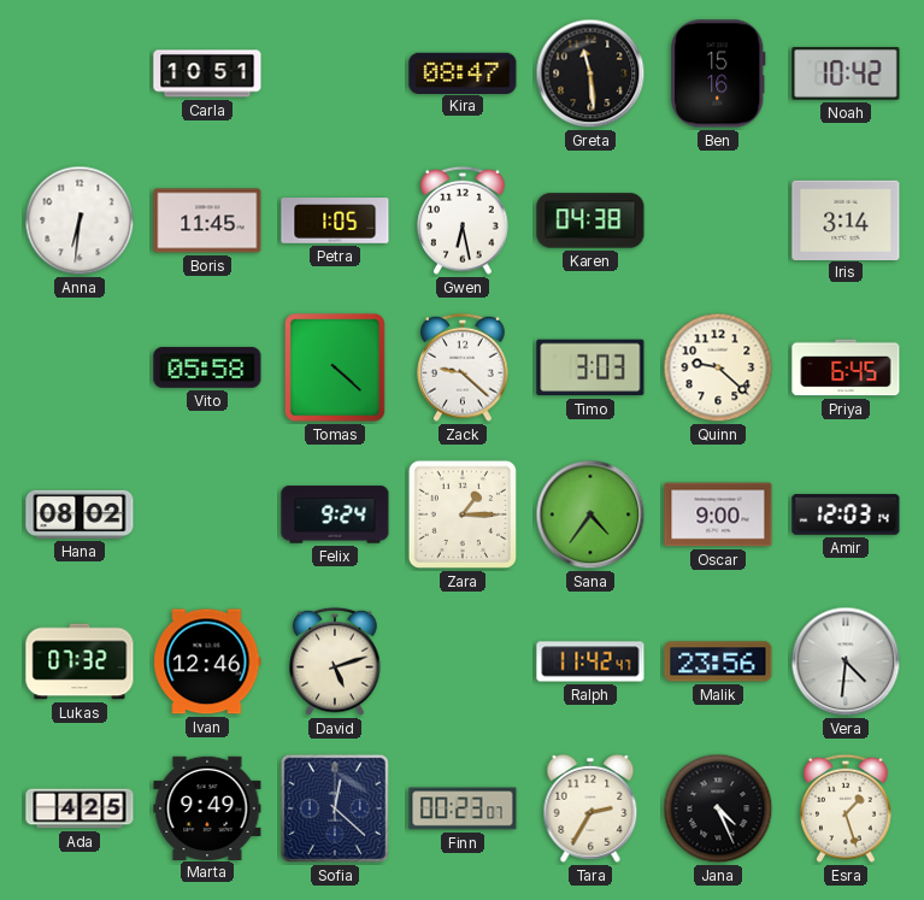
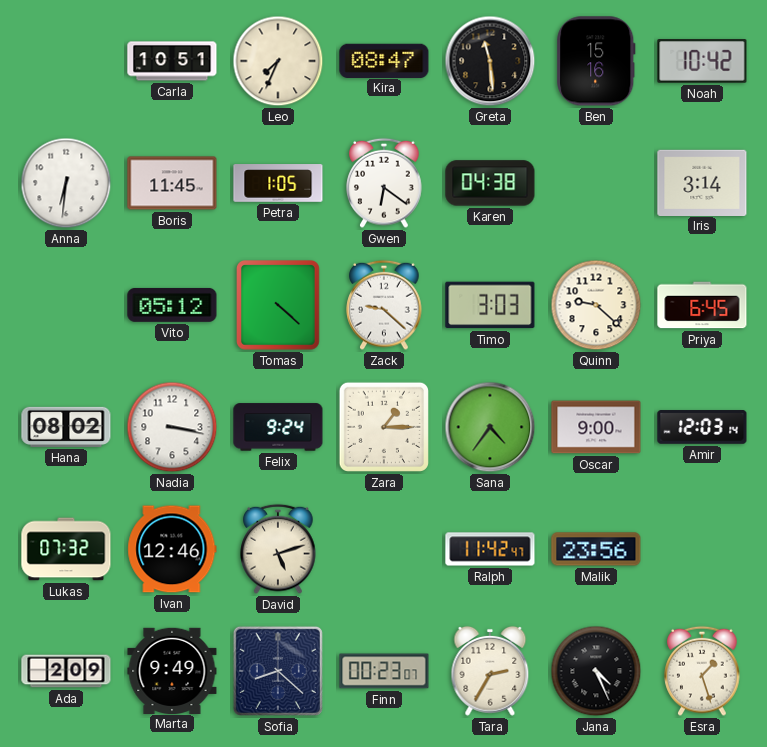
Leo: none -> 7:34 (278, 61)
Gwen: 6:28 -> 6:21 (384, 183)
Vito: 05:58 -> 05:12 (172, 305)
Nadia: none -> 3:17 (172, 427)
Vera: 4:31 -> none (846, 661)
Ada: 4:25 -> 2:09 (66, 671)
Sofia: 12:22 -> 8:22 (278, 671)
